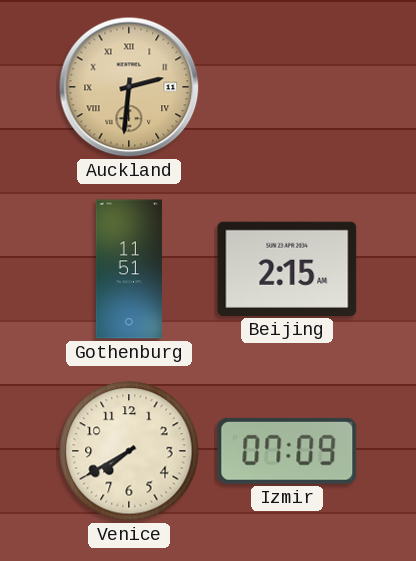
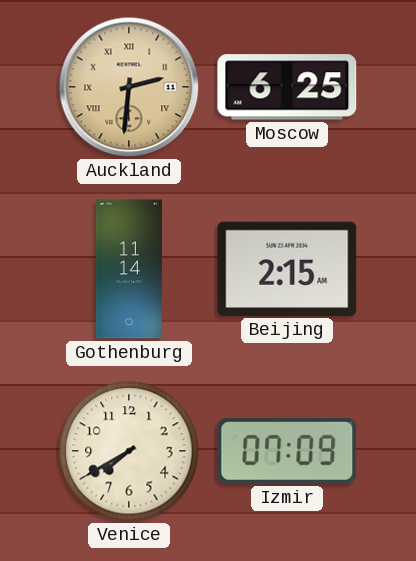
Moscow: none -> 6:25 (287, 87)
Gothenburg: 11:51 -> 11:14 (129, 269)
